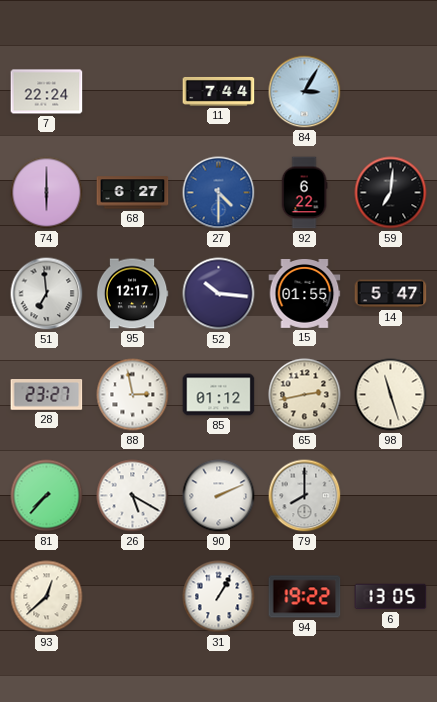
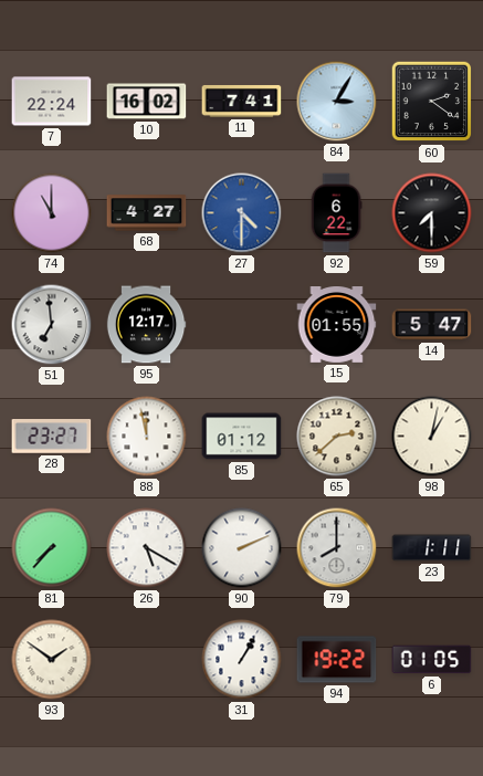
10: none -> 16:02 (147, 102)
11: 7:44 -> 7:41 (242, 101)
60: none -> 2:21 (432, 102)
74: 6:00 -> 11:00 (52, 213)
68: 6:27 -> 4:27 (147, 213)
59: 7:01 -> 7:30 (432, 213)
52: 10:16 -> none (219, 294)
88: 2:58 -> 11:58 (147, 437)
65: 2:43 -> 2:38 (337, 437)
98: 11:27 -> 1:02 (432, 437)
23: none -> 1:11 (432, 548)
93: 12:38 -> 1:51 (52, 660)
6: 13:05 -> 01:05 (432, 660)
